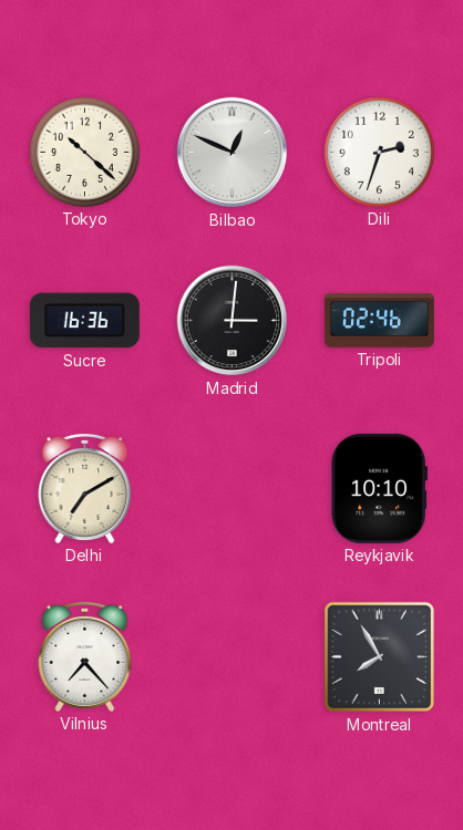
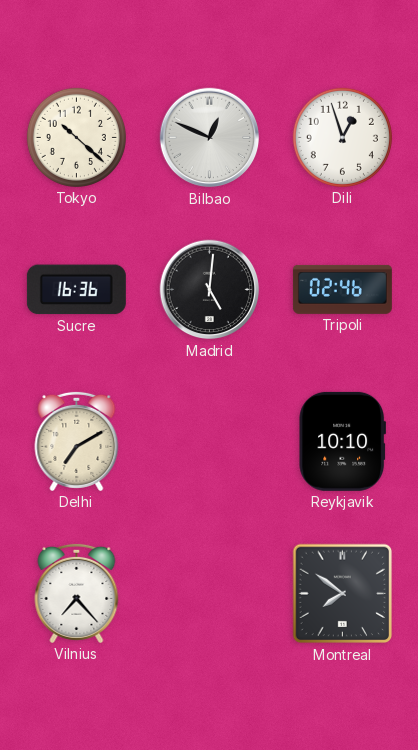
Dili: 2:33 -> 12:57 (342, 137)
Madrid: 3:01 -> 5:01 (210, 290)
Montreal: 7:55 -> 7:51 (343, 594)
